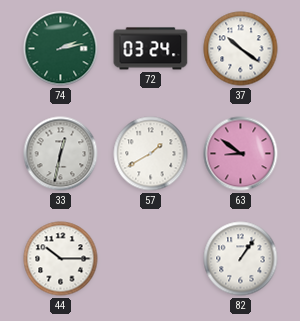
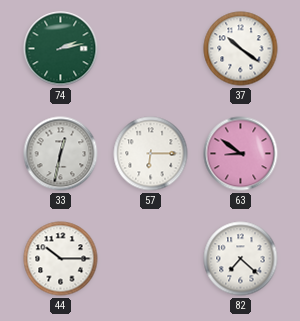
72: 03:24 -> none (151, 49)
57: 1:40 -> 6:15 (151, 154)
82: 1:06 -> 7:22 (241, 259)
